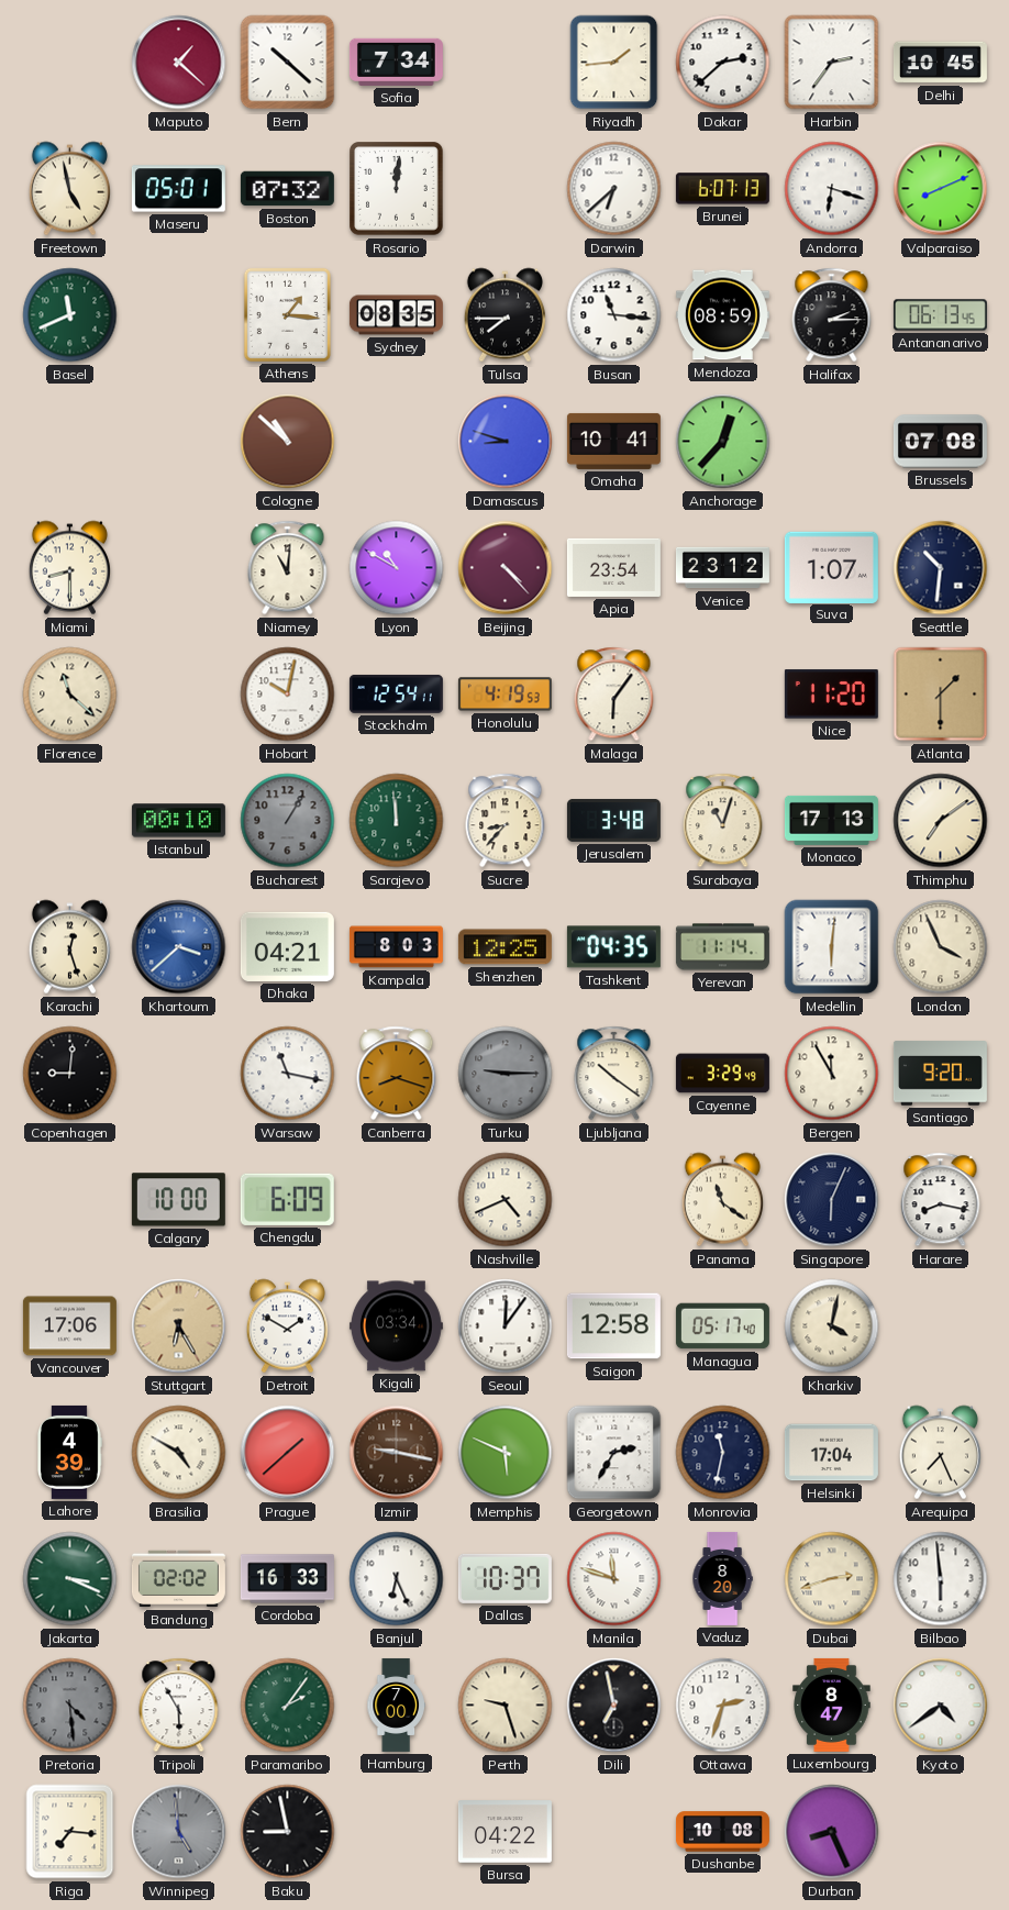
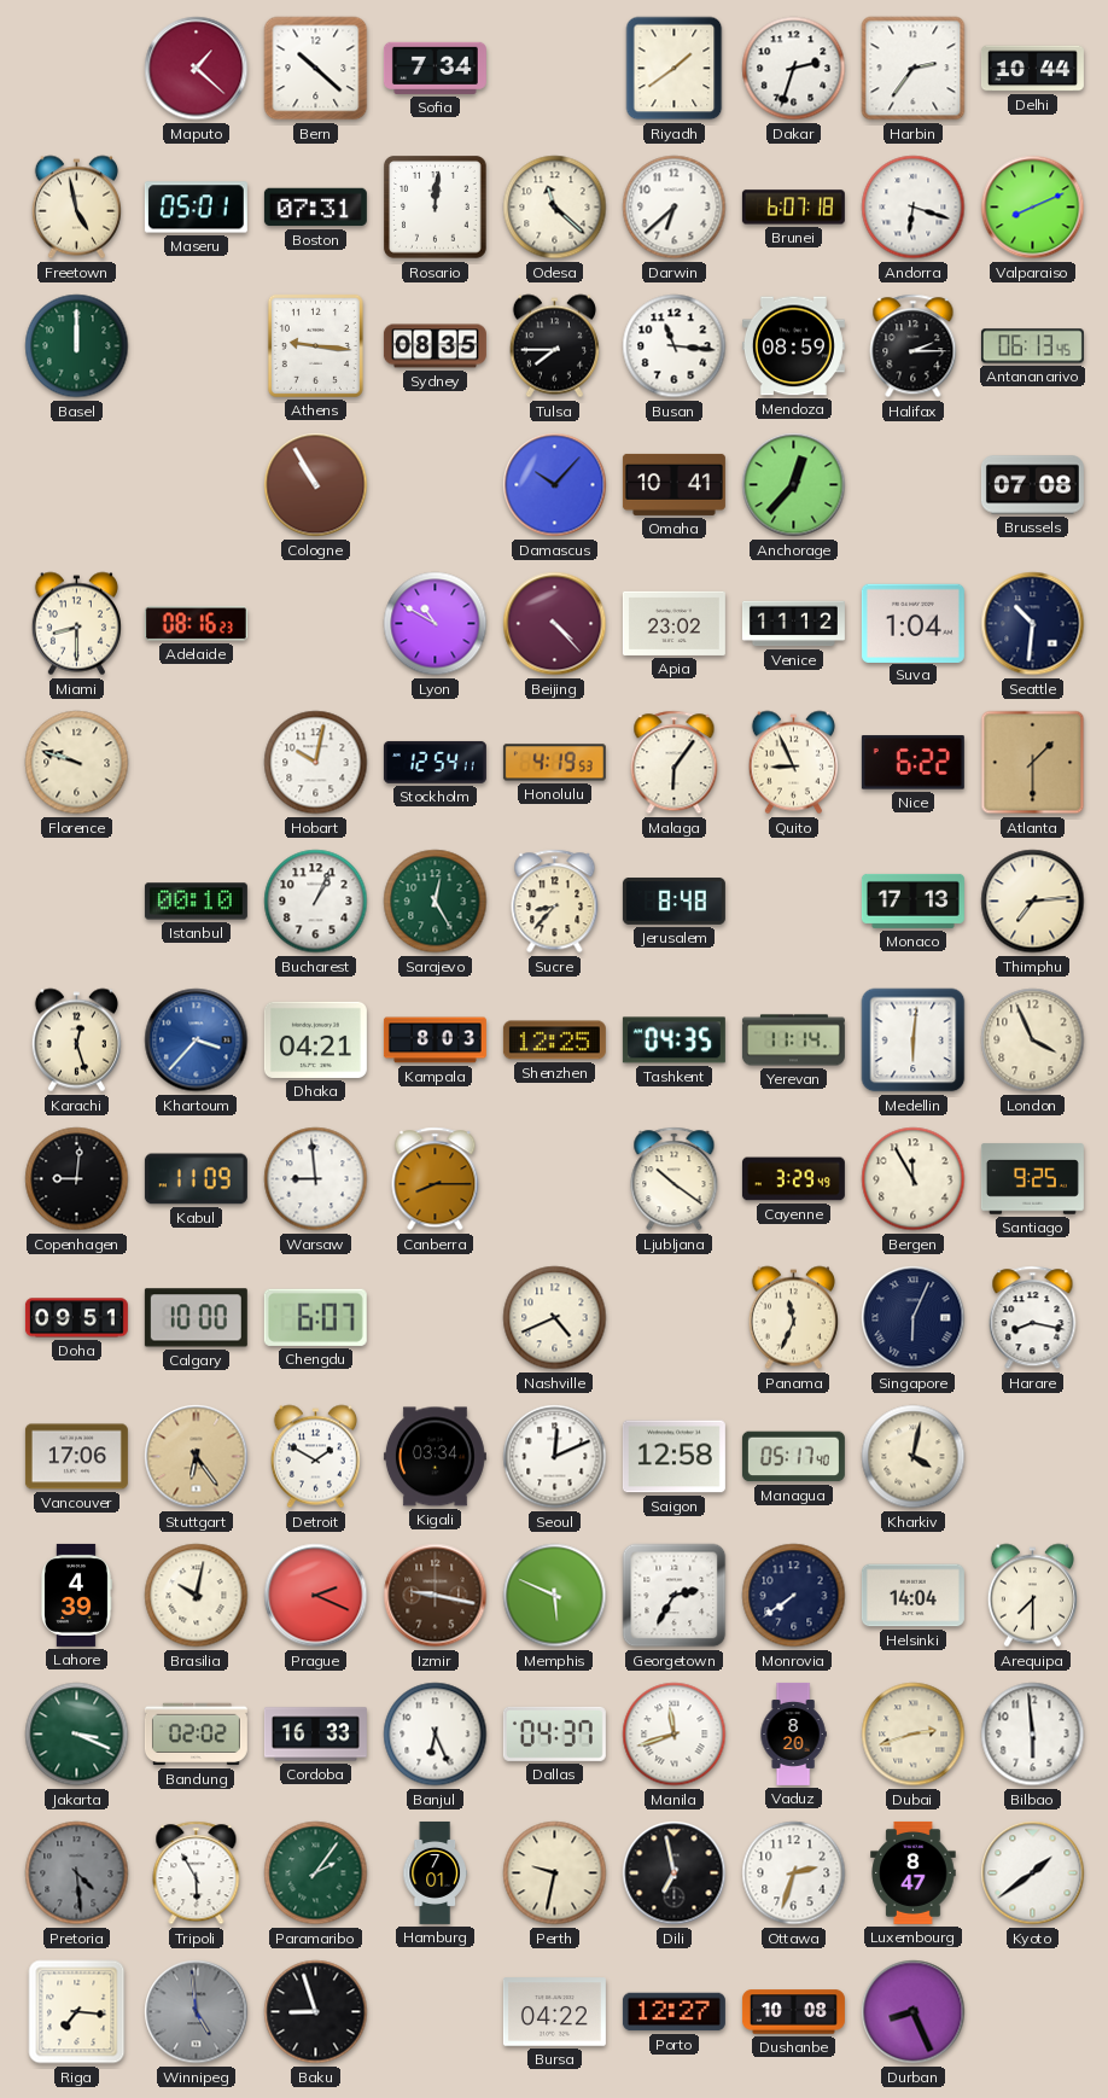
Riyadh: 1:44 -> 1:39 (675, 69)
Dakar: 2:38 -> 2:33 (794, 69)
Delhi: 10:45 -> 10:44 (1032, 69)
Boston: 07:32 -> 07:31 (315, 208)
Odesa: none -> 11:22 (555, 208)
Brunei: 6:07:13 -> 6:07:18 (793, 208)
Basel: 11:41 -> 12:00 (77, 346)
Athens: 1:16 -> 9:16 (315, 345)
Cologne: 10:52 -> 10:55 (316, 485)
Damascus: 8:48 -> 10:07 (555, 485)
Adelaide: none -> 08:16 (196, 624)
Niamey: 11:01 -> none (288, 568)
Apia: 23:54 -> 23:02 (673, 623)
Venice: 23:12 -> 11:12 (793, 624)
Suva: 1:07 -> 1:04 (912, 623)
Florence: 11:22 -> 9:48 (77, 763)
Quito: none -> 8:56 (793, 763)
Nice: 11:20 -> 6:22 (912, 763)
Bucharest: 1:05 -> 1:04 (316, 902)
Bucharest dial: grey -> white (316, 902)
Sarajevo: 11:59 -> 12:25 (436, 902)
Jerusalem: 3:48 -> 8:48 (673, 902)
Surabaya: 11:03 -> none (723, 821)
Thimphu: 7:09 -> 7:14 (1033, 902)
Khartoum: 3:38 -> 3:37 (197, 1041)
Kabul: none -> 11:09 (196, 1179)
Warsaw: 11:17 -> 8:59 (316, 1179)
Canberra: 8:18 -> 8:15 (436, 1179)
Turku: 9:15 -> none (506, 1074)
Santiago: 9:20 -> 9:25 (1032, 1179)
Doha: none -> 09:51 (76, 1318)
Chengdu: 6:09 -> 6:07 (315, 1317)
Panama: 11:21 -> 11:34 (793, 1318)
Stuttgart: 6:25 -> 6:24 (197, 1457)
Seoul: 12:06 -> 12:11 (555, 1457)
Brasilia: 4:50 -> 10:02 (197, 1596)
Prague: 1:38 -> 2:19 (316, 1596)
Monrovia: 11:32 -> 7:39 (794, 1596)
Helsinki: 17:04 -> 14:04 (912, 1596)
Arequipa: 7:26 -> 7:30 (1032, 1596)
Dallas: 10:37 -> 04:37 (554, 1733)
Manila: 11:48 -> 11:42 (675, 1735)
Hamburg: 7:00 -> 7:01 (435, 1872)
Perth: 9:27 -> 9:32 (555, 1873)
Kyoto: 4:39 -> 1:39 (1033, 1873)
Baku: 8:58 -> 8:57 (316, 2012)
Porto: none -> 12:27 (673, 2012)
